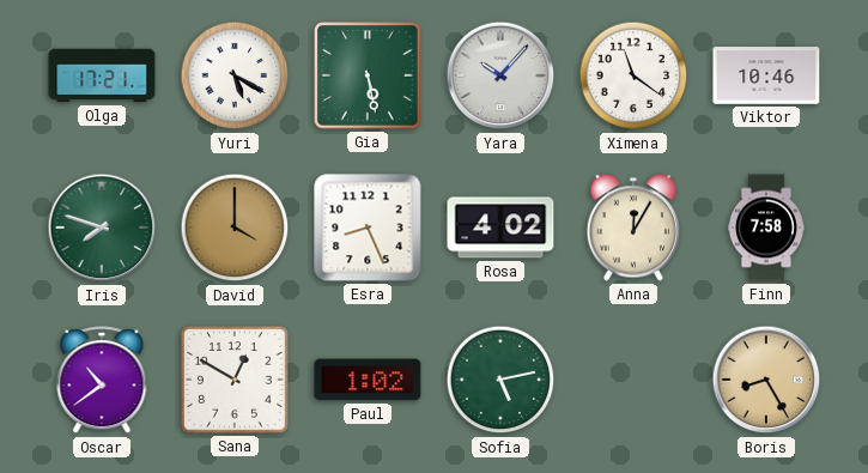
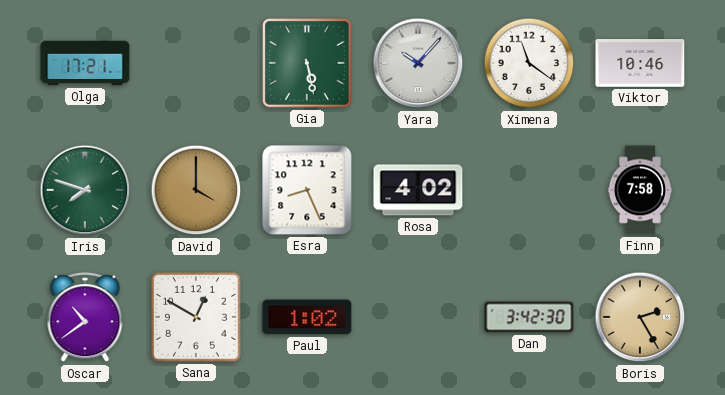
Yuri: 5:20 -> none (235, 75)
Anna: 12:05 -> none (632, 228)
Sofia: 5:13 -> none (500, 380)
Dan: none -> 3:42 (529, 317)
Boris: 8:25 -> 2:25 (640, 317)
